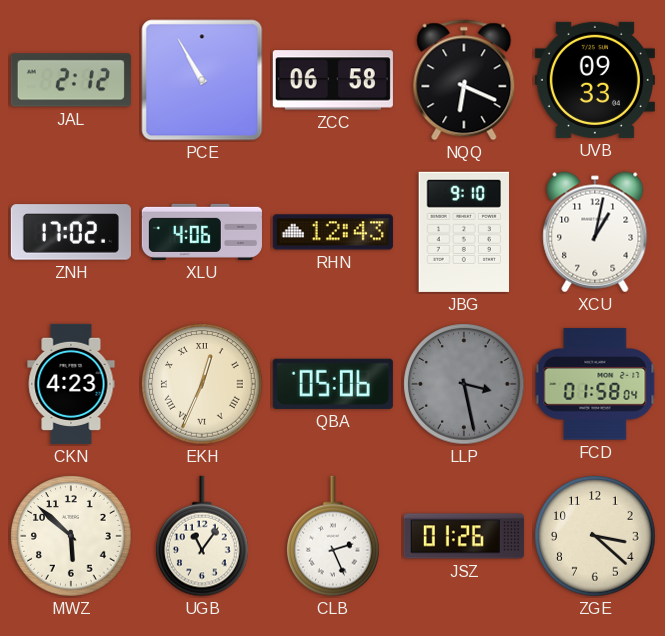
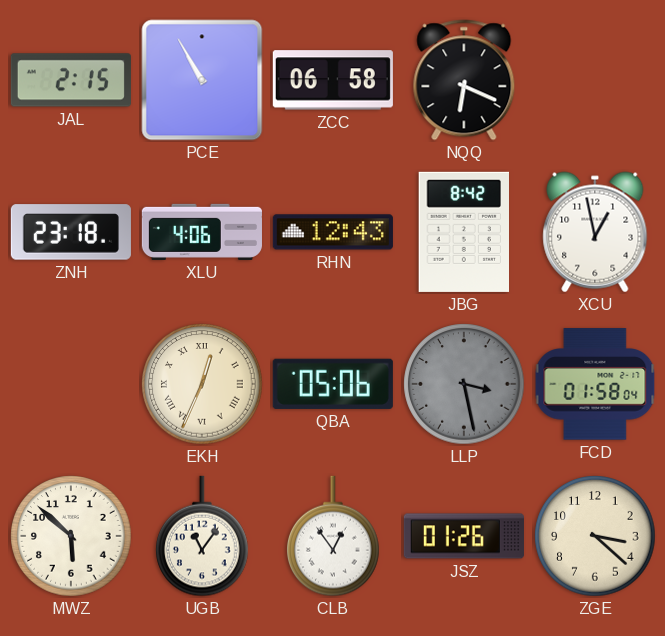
JAL: 2:12 -> 2:15 (71, 80)
UVB: 09:33 -> none (595, 80)
ZNH: 17:02 -> 23:18 (71, 232)
JBG: 9:10 -> 8:42 (464, 232)
XCU: 1:02 -> 12:58 (595, 232)
CKN: 4:23 -> none (71, 384)
CLB: 2:26 -> 12:54 (333, 536)
